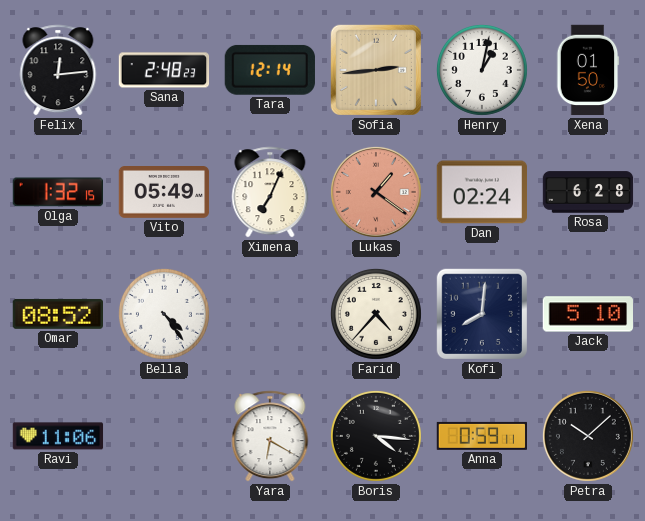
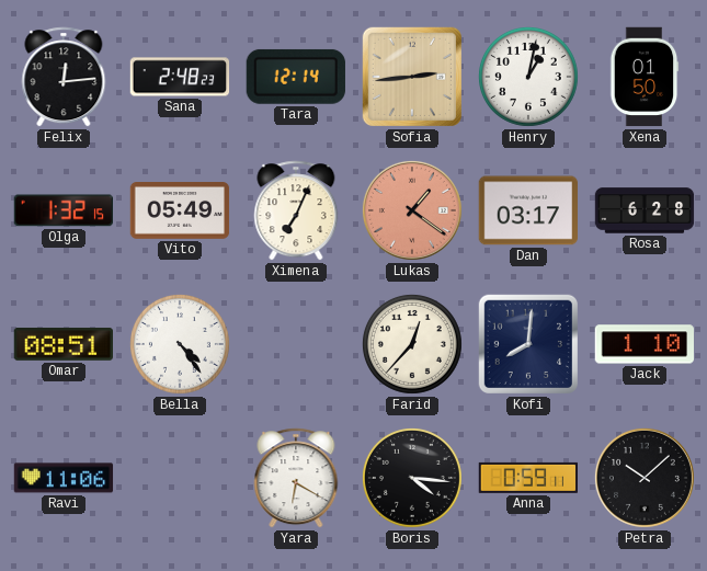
Dan: 02:24 -> 03:17 (528, 210)
Omar: 08:52 -> 08:51 (62, 344)
Farid: 4:37 -> 12:37 (412, 344)
Jack: 5:10 -> 1:10 (643, 344)
